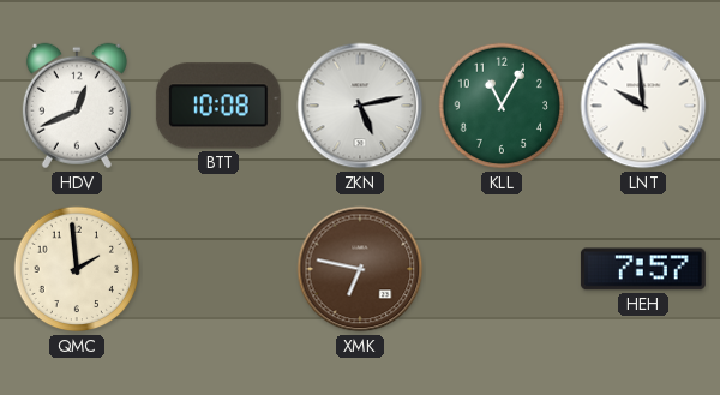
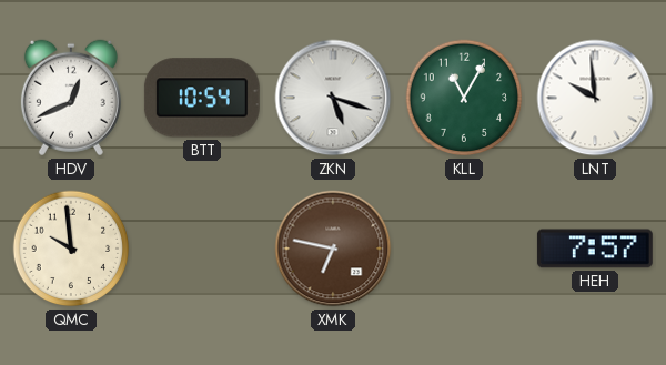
BTT: 10:08 -> 10:54 (202, 98)
ZKN: 5:13 -> 5:18 (333, 98)
QMC: 1:59 -> 9:59 (71, 249)
